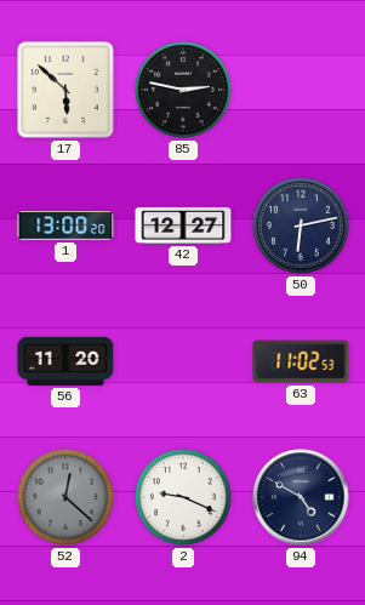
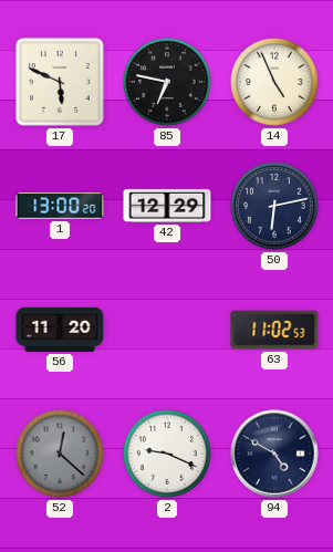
17: 5:52 -> 5:49 (61, 83)
85: 2:47 -> 6:47 (167, 82)
14: none -> 4:56 (274, 82)
42: 12:27 -> 12:29 (167, 206)
